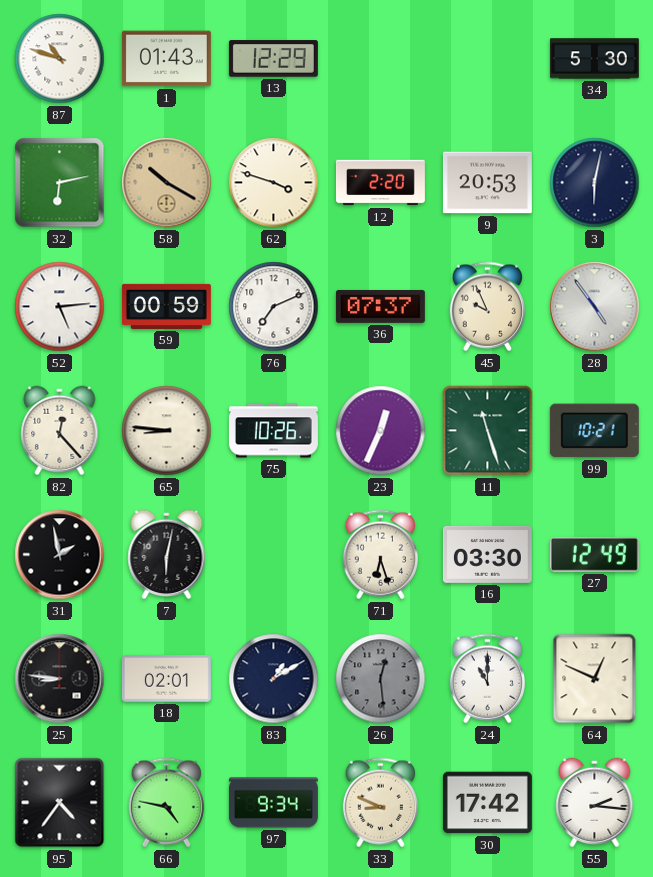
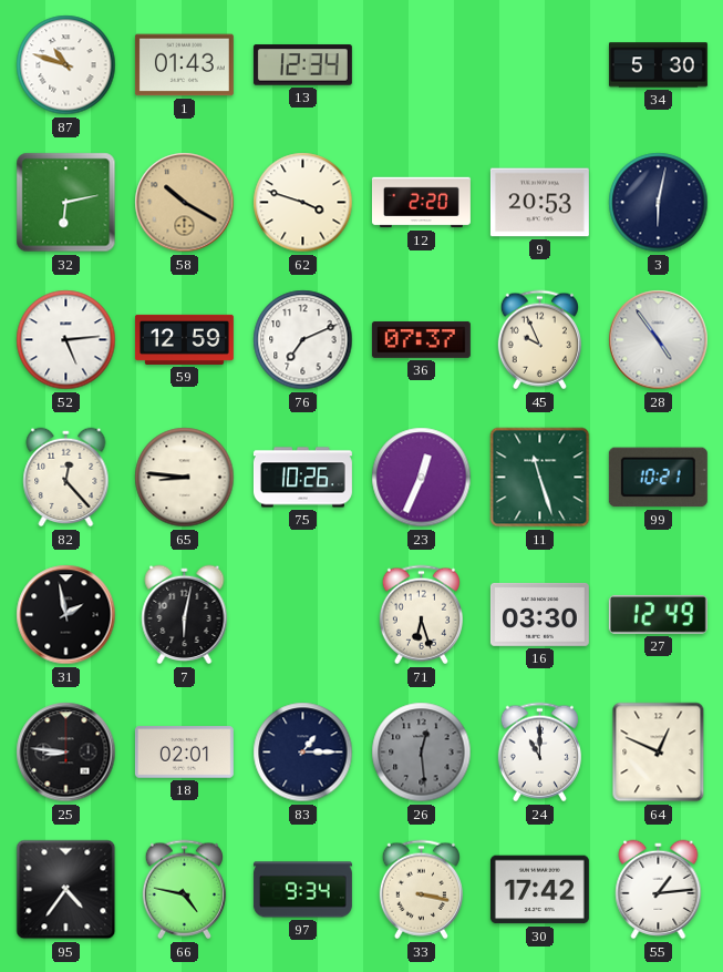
13: 12:29 -> 12:34 (302, 65)
59: 00:59 -> 12:59 (184, 339)
83: 1:10 -> 1:15 (303, 753)
33: 8:49 -> 3:17 (421, 890)
55: 2:16 -> 1:14 (659, 890)
